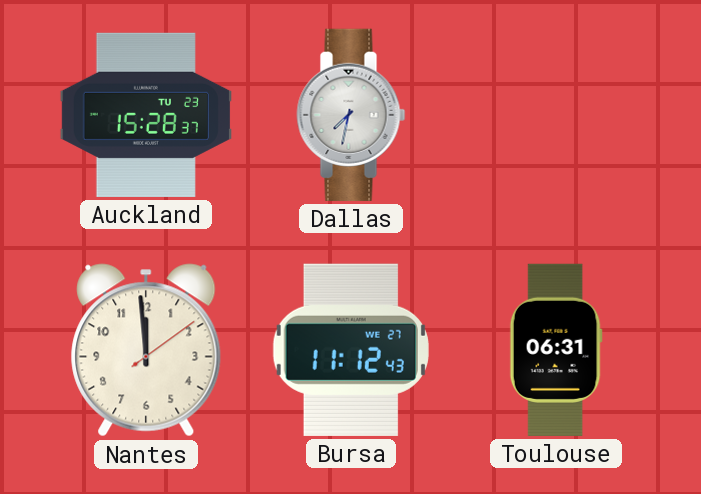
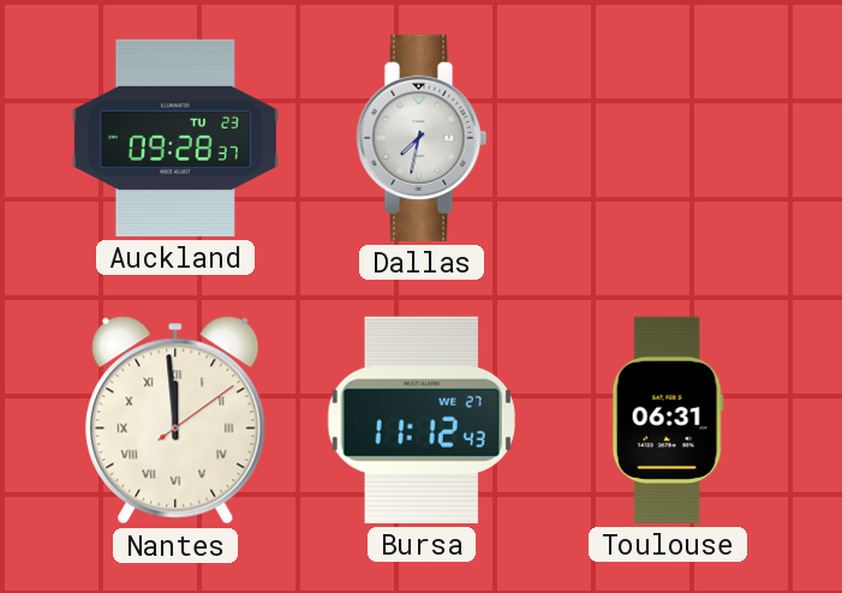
Auckland: 15:28 -> 09:28 (175, 138)
Nantes numerals: Arabic -> Roman (175, 420)
